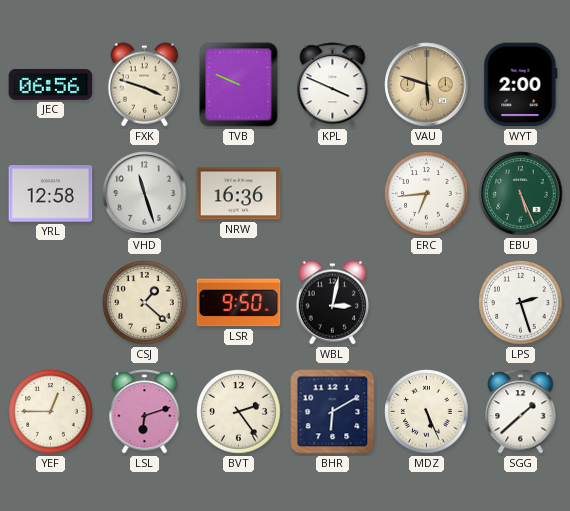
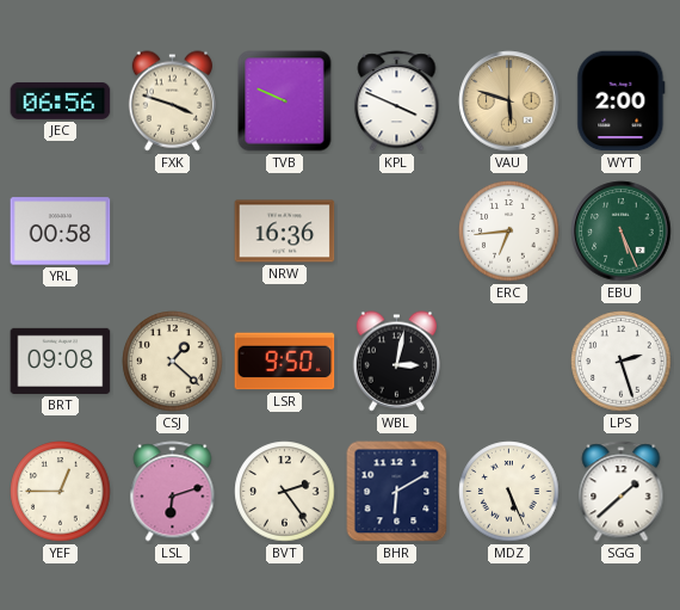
YRL: 12:58 -> 00:58 (61, 232)
VHD: 11:27 -> none (145, 194)
BRT: none -> 09:08 (61, 361)
